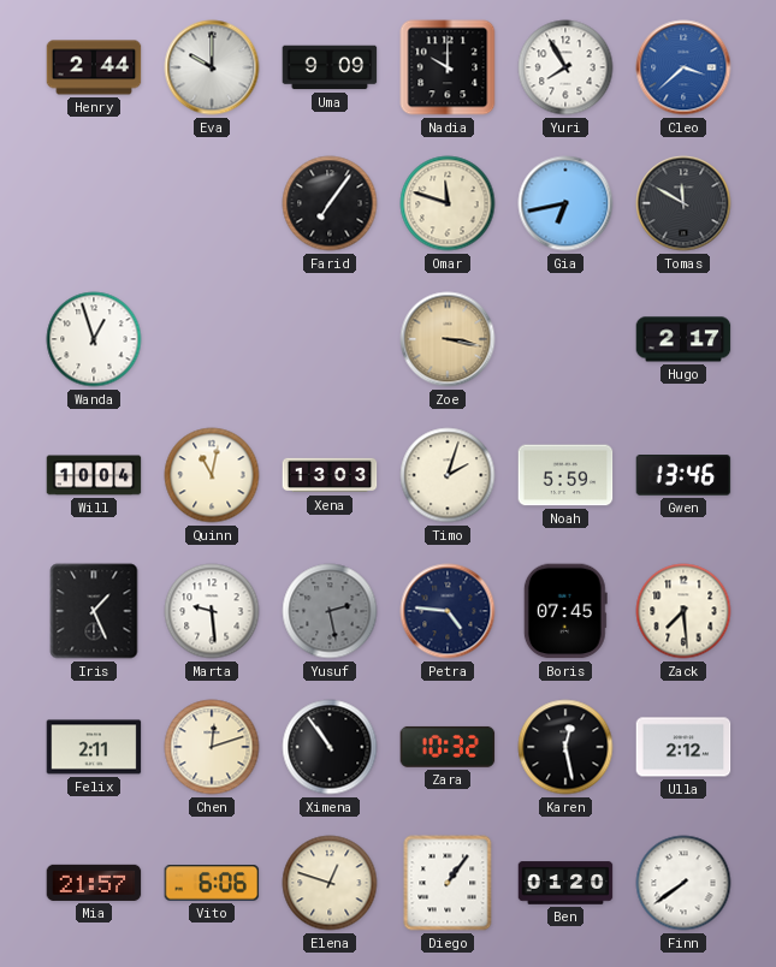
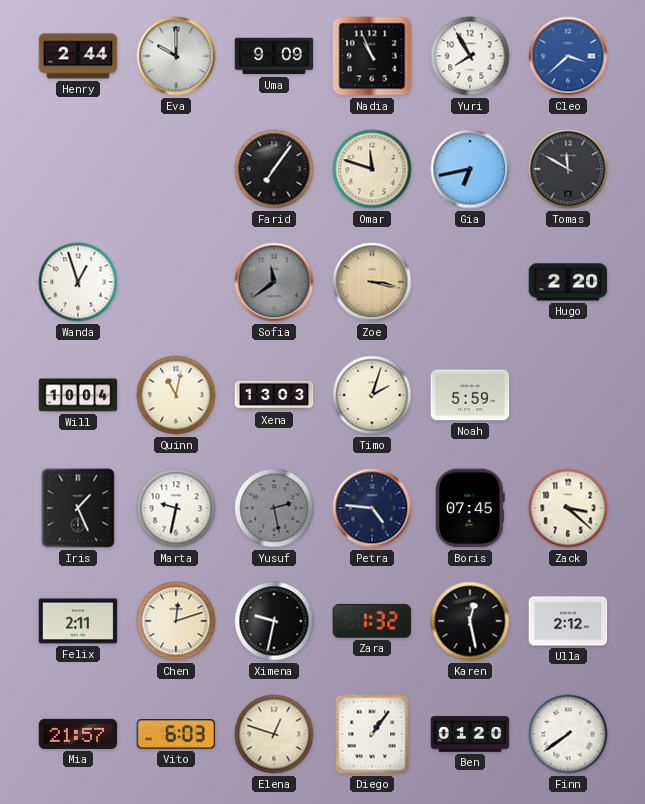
Nadia: 10:00 -> 10:56 (372, 56)
Sofia: none -> 11:39 (274, 282)
Hugo: 2:17 -> 2:20 (568, 282)
Gwen: 13:46 -> none (683, 475)
Marta: 9:29 -> 9:32 (176, 508)
Zack: 7:29 -> 3:22 (568, 508)
Ximena: 10:54 -> 9:32 (274, 621)
Zara: 10:32 -> 1:32 (372, 621)
Vito: 6:06 -> 6:03 (176, 734)
